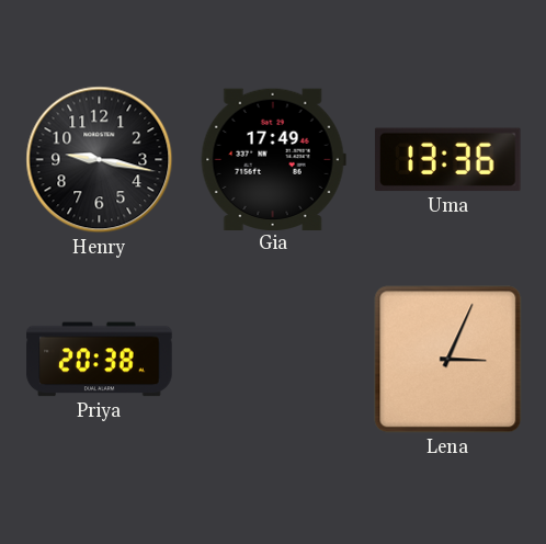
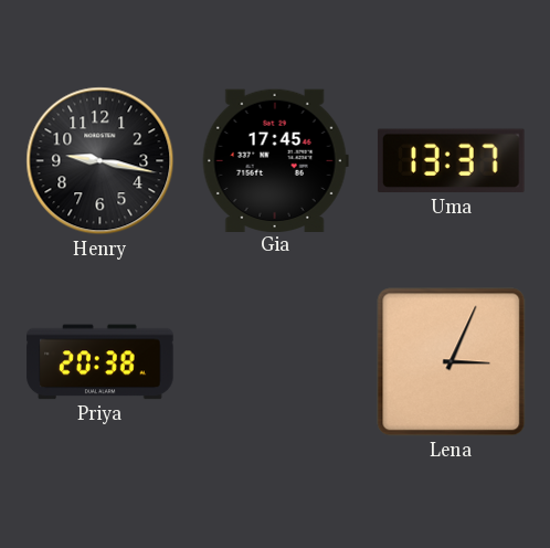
Gia: 17:49 -> 17:45 (275, 160)
Uma: 13:36 -> 13:37 (451, 161)
